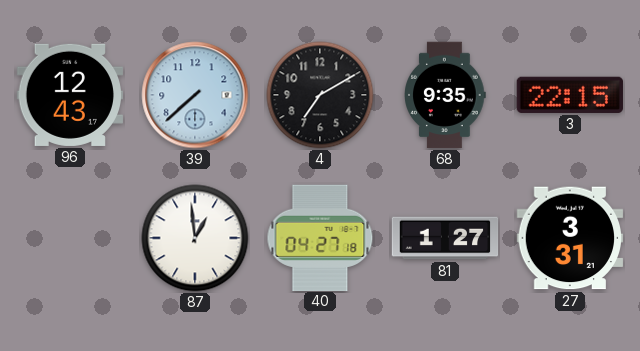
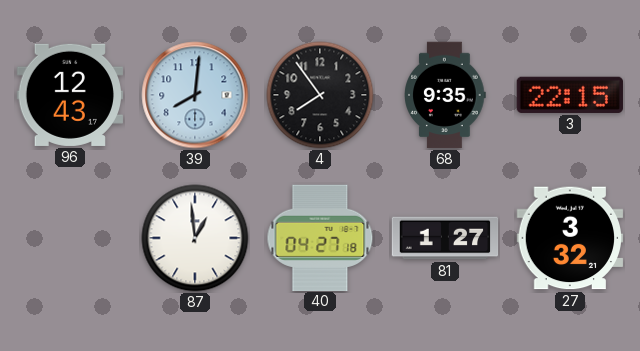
39: 7:38 -> 8:01 (195, 95)
4: 7:10 -> 7:54 (320, 95)
27: 3:31 -> 3:32 (570, 238)
